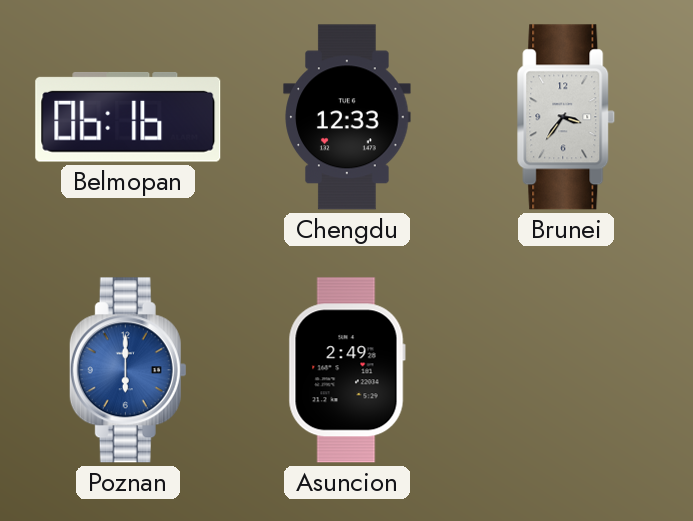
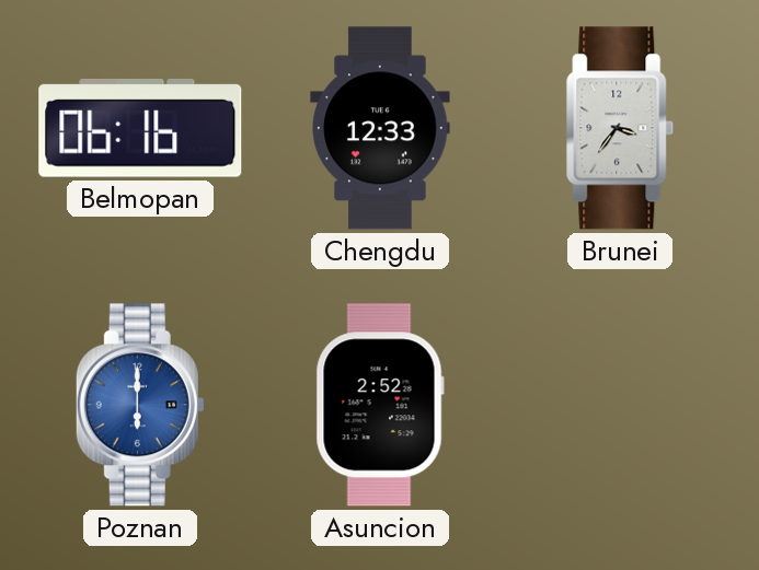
Asuncion: 2:49 -> 2:52 (380, 405)
